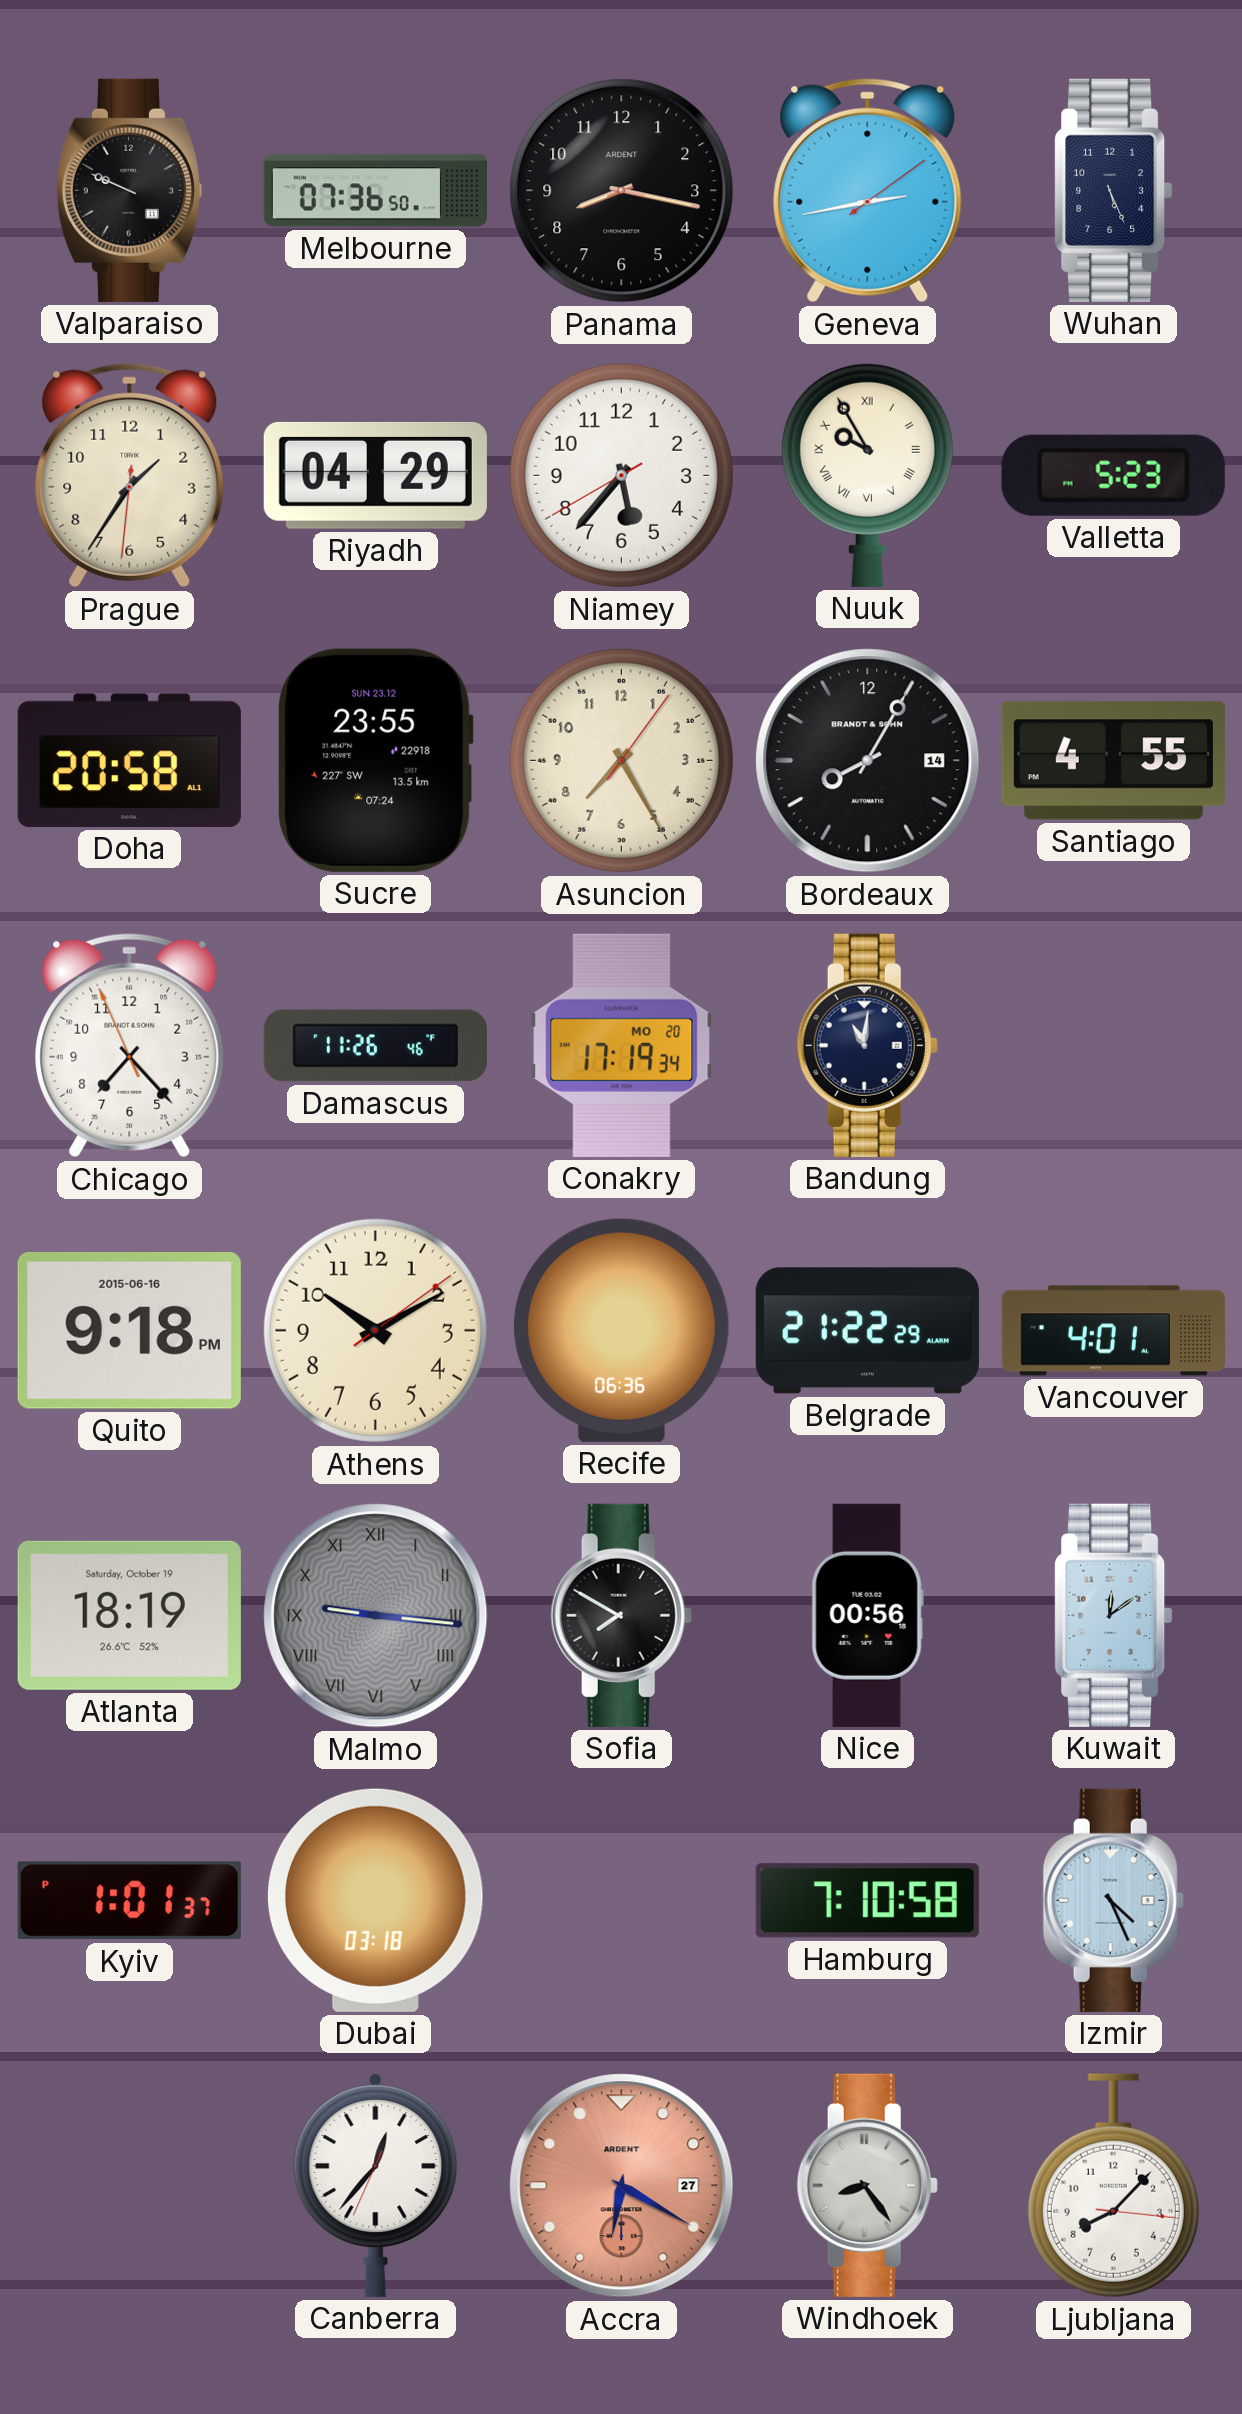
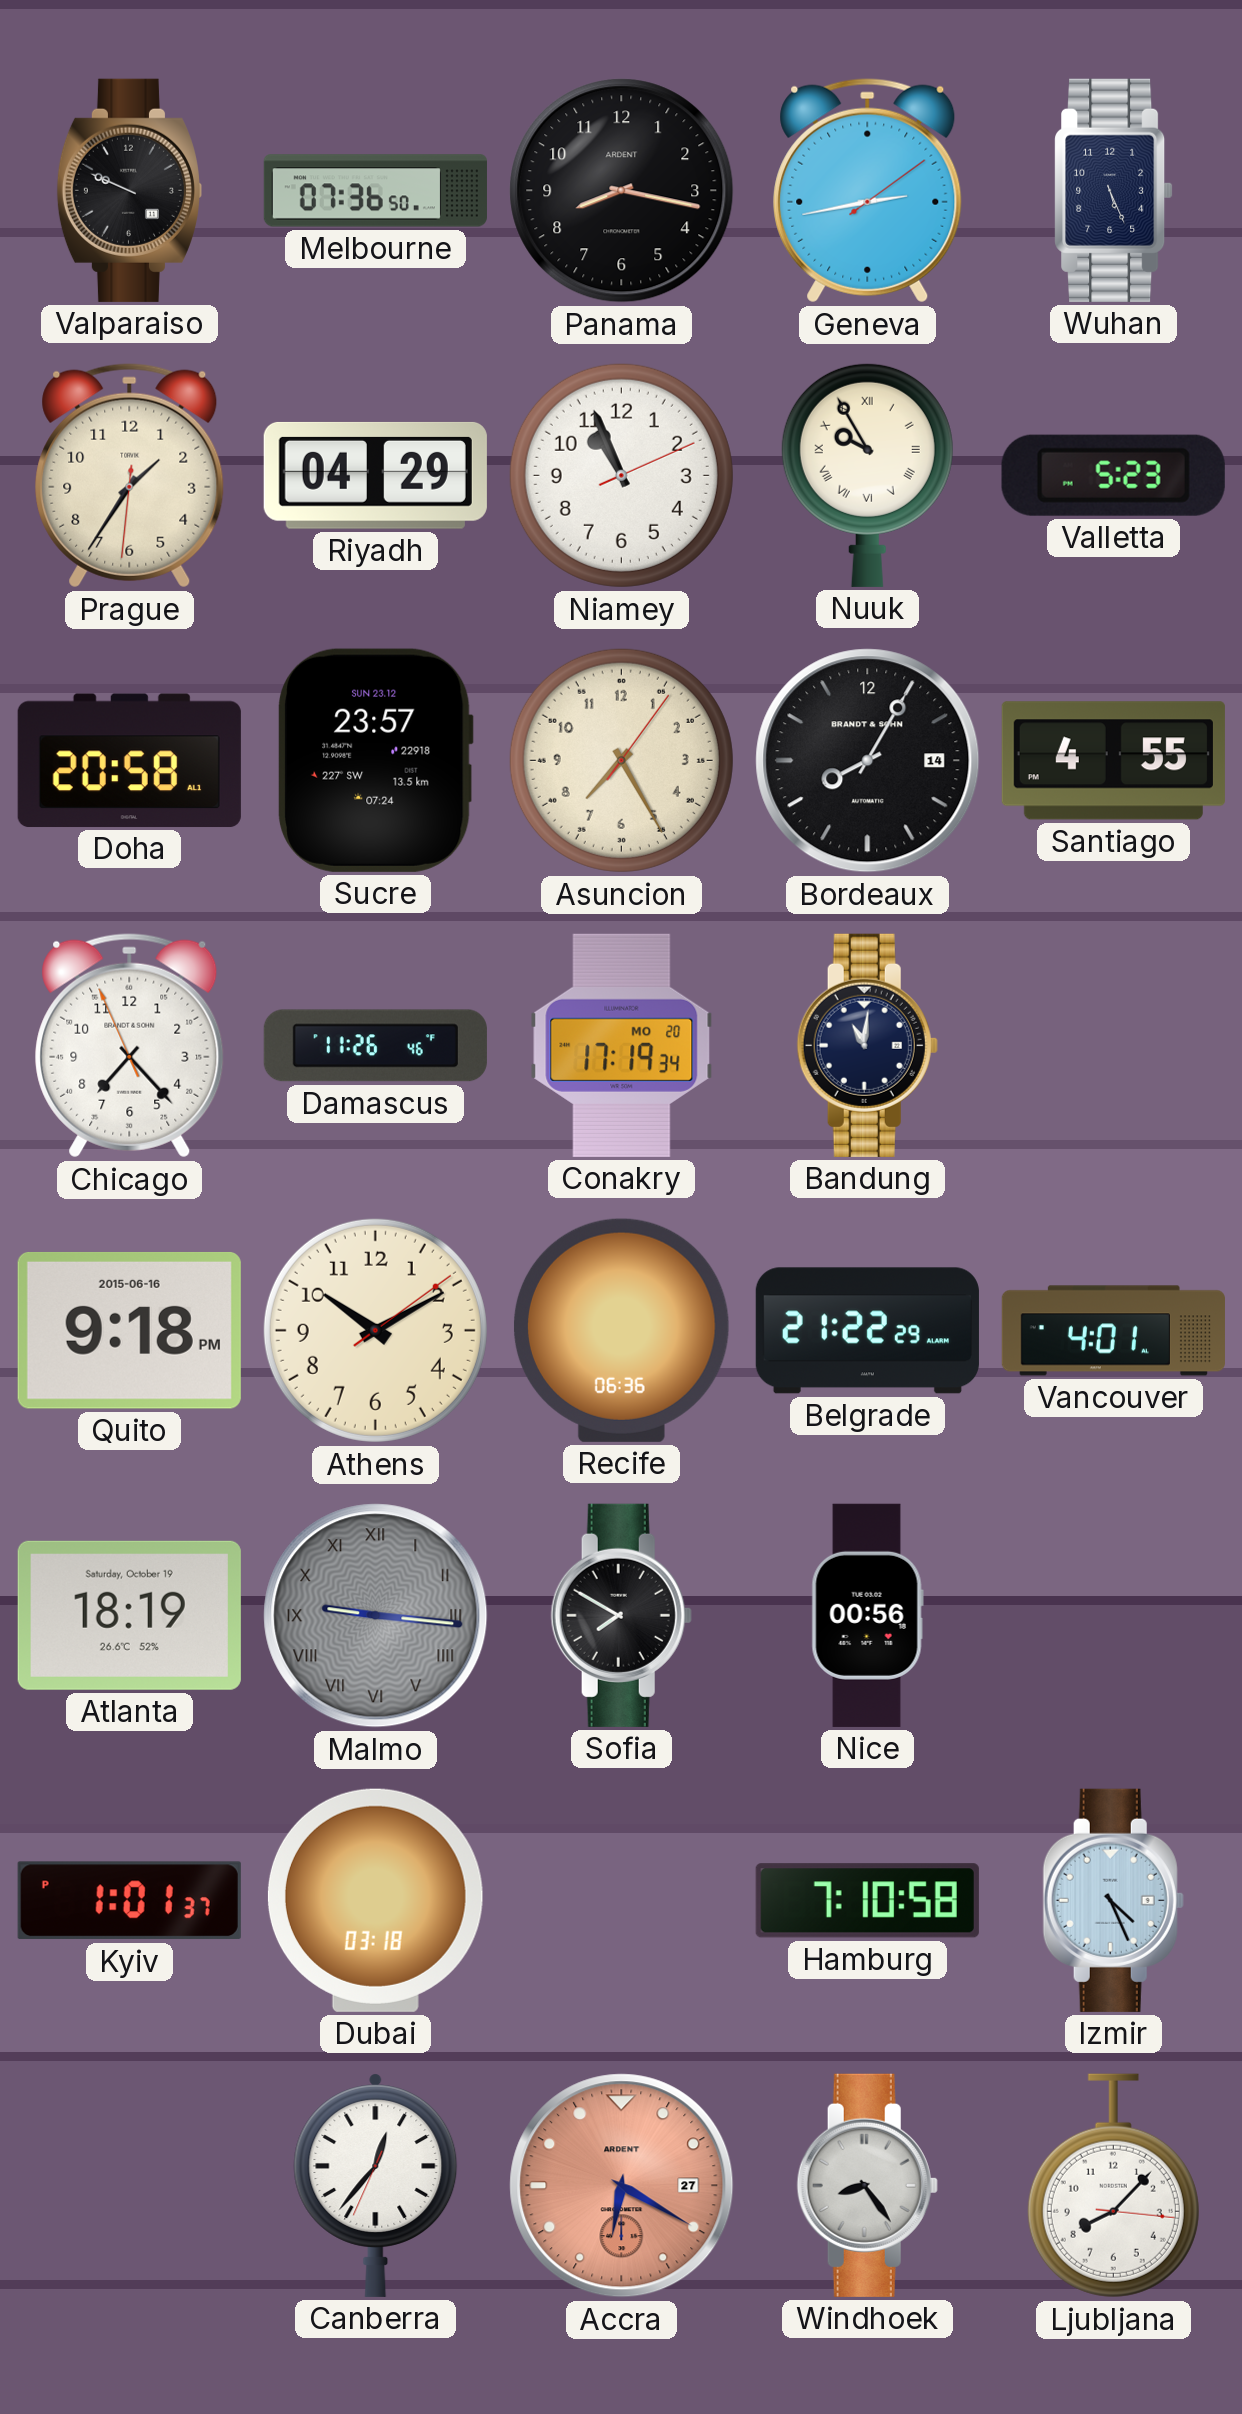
Niamey: 5:36 -> 10:56 (621, 475)
Sucre: 23:55 -> 23:57 (375, 760)
Kuwait: 12:09 -> none (1114, 1615)
